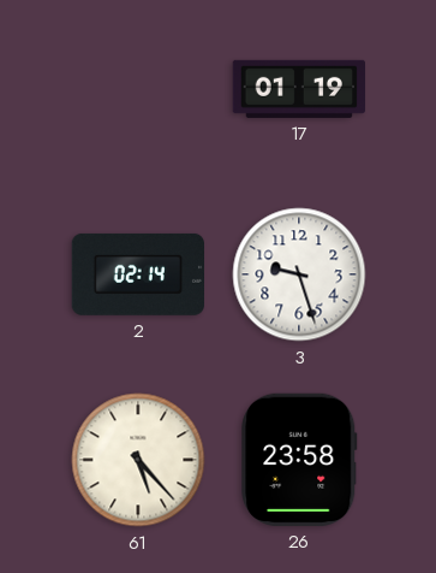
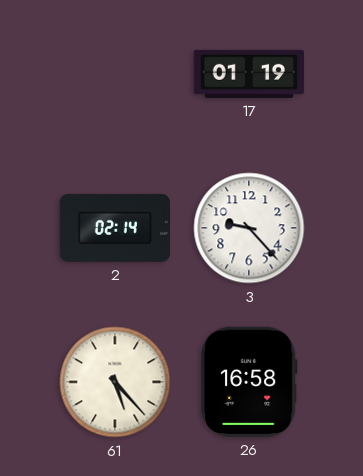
3: 9:27 -> 9:23 (249, 228)
26: 23:58 -> 16:58 (249, 382)
